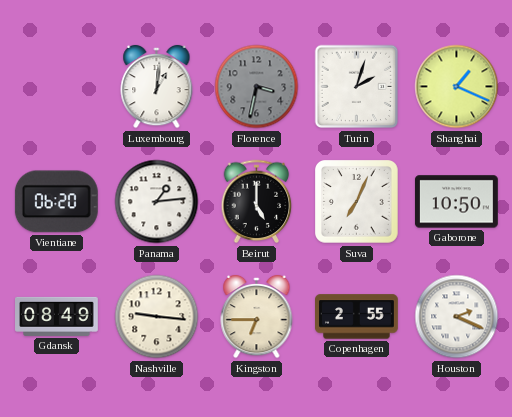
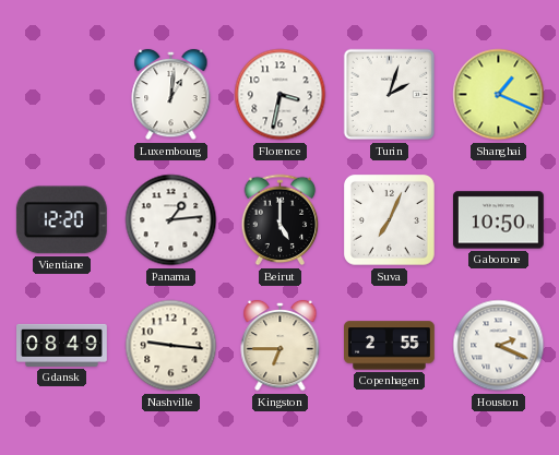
Florence dial: grey -> white (281, 95)
Vientiane: 06:20 -> 12:20 (61, 220)
